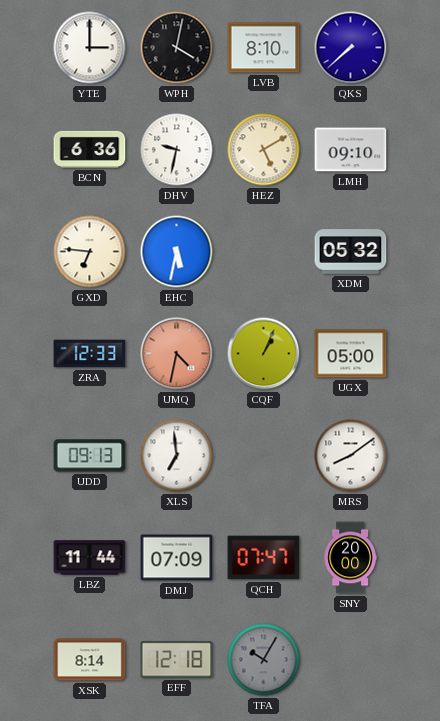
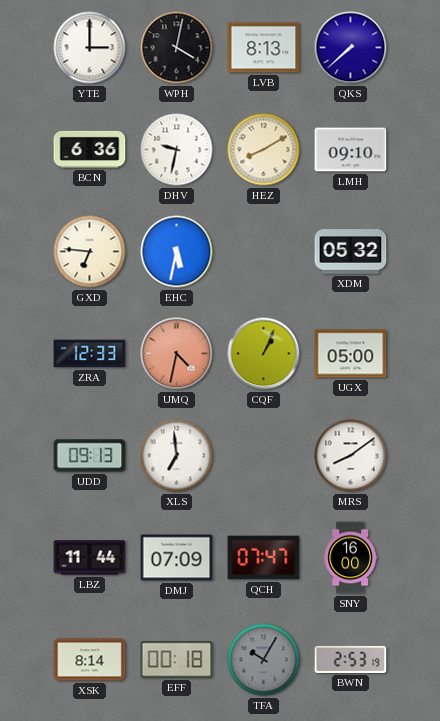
LVB: 8:10 -> 8:13 (264, 48)
HEZ: 5:10 -> 8:10 (264, 150)
SNY: 20:00 -> 16:00 (350, 558)
EFF: 12:18 -> 00:18 (177, 660)
BWN: none -> 2:53 (351, 659)
